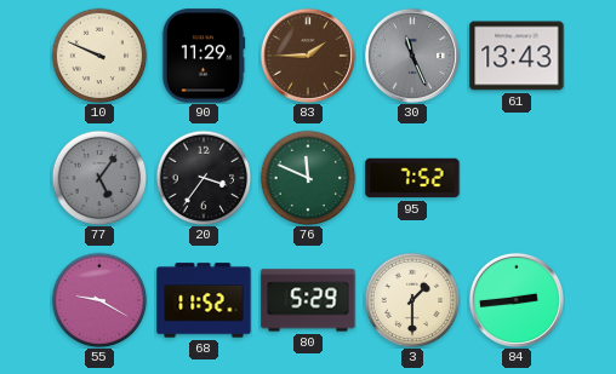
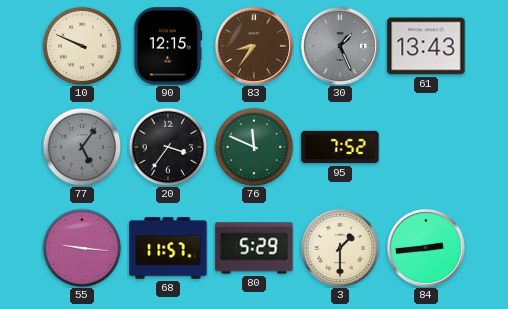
90: 11:29 -> 12:15 (168, 46)
83: 1:45 -> 8:36 (254, 46)
30: 11:26 -> 1:26 (340, 46)
55: 9:20 -> 9:16 (82, 248)
68: 11:52 -> 11:57 (168, 248)
